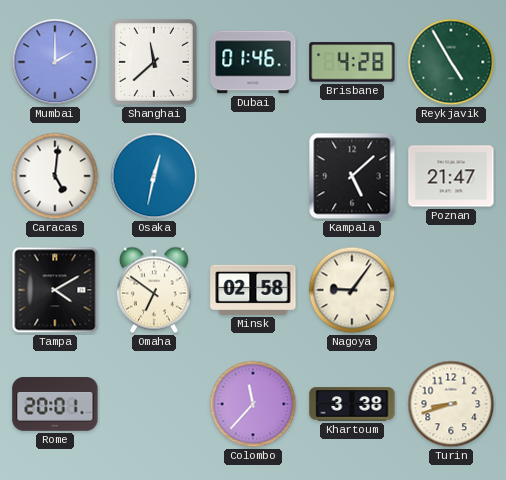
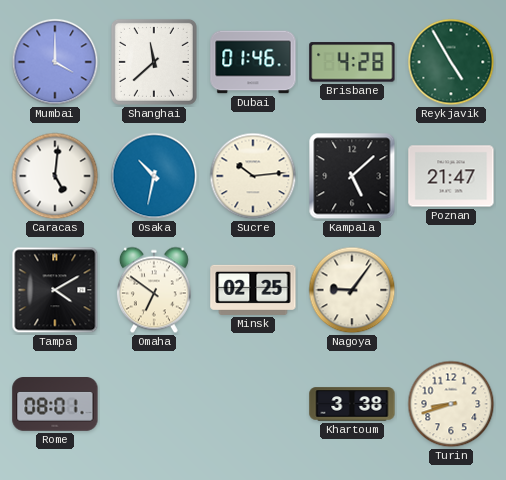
Mumbai: 2:00 -> 4:00 (55, 62)
Osaka: 12:32 -> 10:32 (154, 176)
Sucre: none -> 10:14 (253, 176)
Minsk: 02:58 -> 02:25 (253, 290)
Rome: 20:01 -> 08:01 (55, 405)
Colombo: 11:37 -> none (253, 404)
